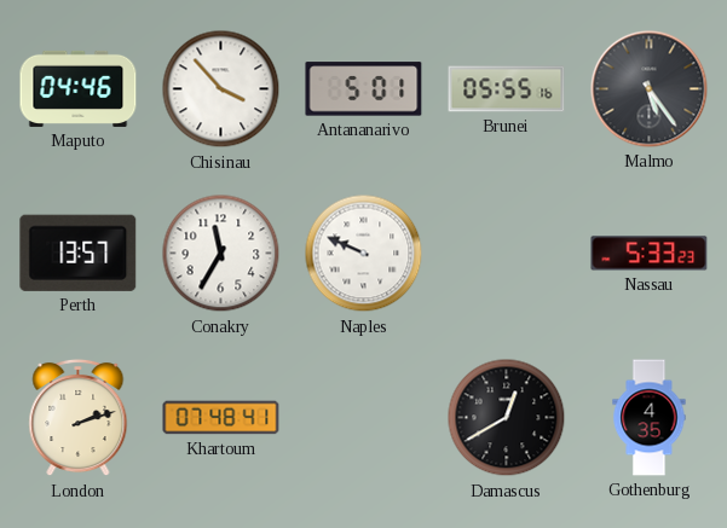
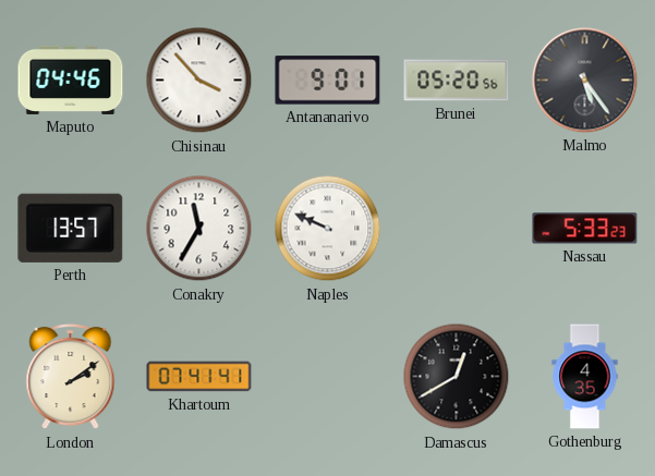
Antananarivo: 5:01 -> 9:01 (328, 81)
Brunei: 05:55 -> 05:20 (457, 81)
London: 2:12 -> 2:09 (71, 377)
Khartoum: 07:48 -> 07:41 (199, 377)
